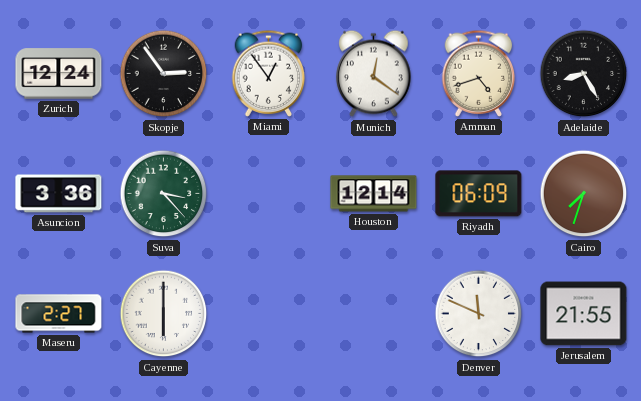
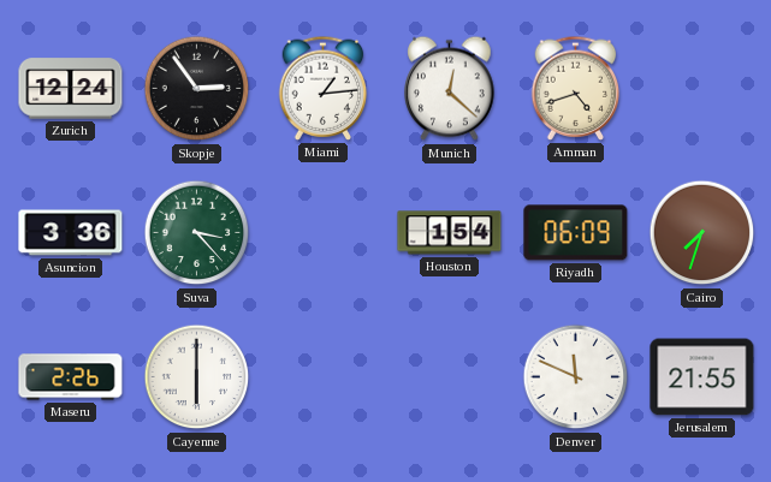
Miami: 12:54 -> 1:14 (324, 88)
Munich: 12:21 -> 12:22 (450, 89)
Adelaide: 8:25 -> none (584, 74)
Houston: 12:14 -> 1:54 (450, 233)
Maseru: 2:27 -> 2:26 (71, 377)
